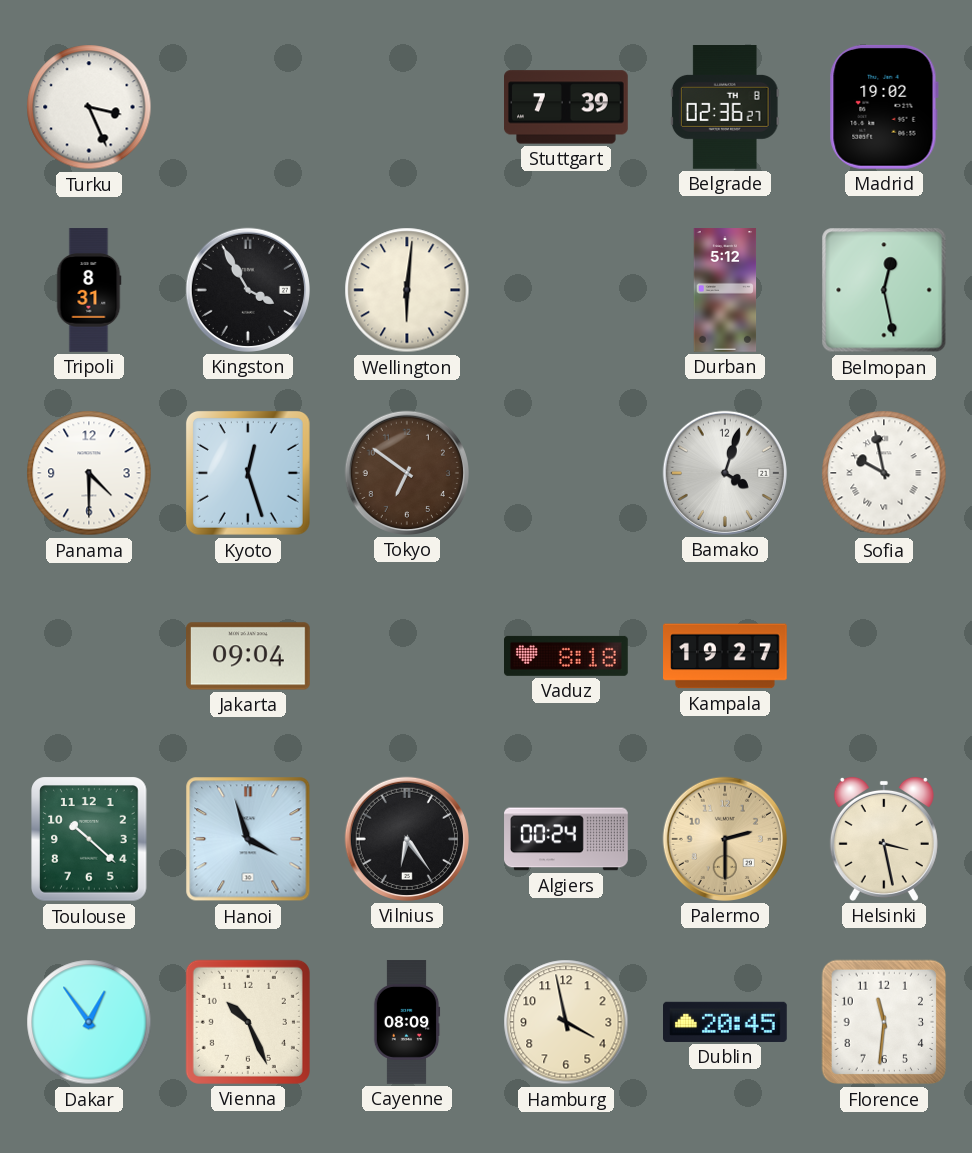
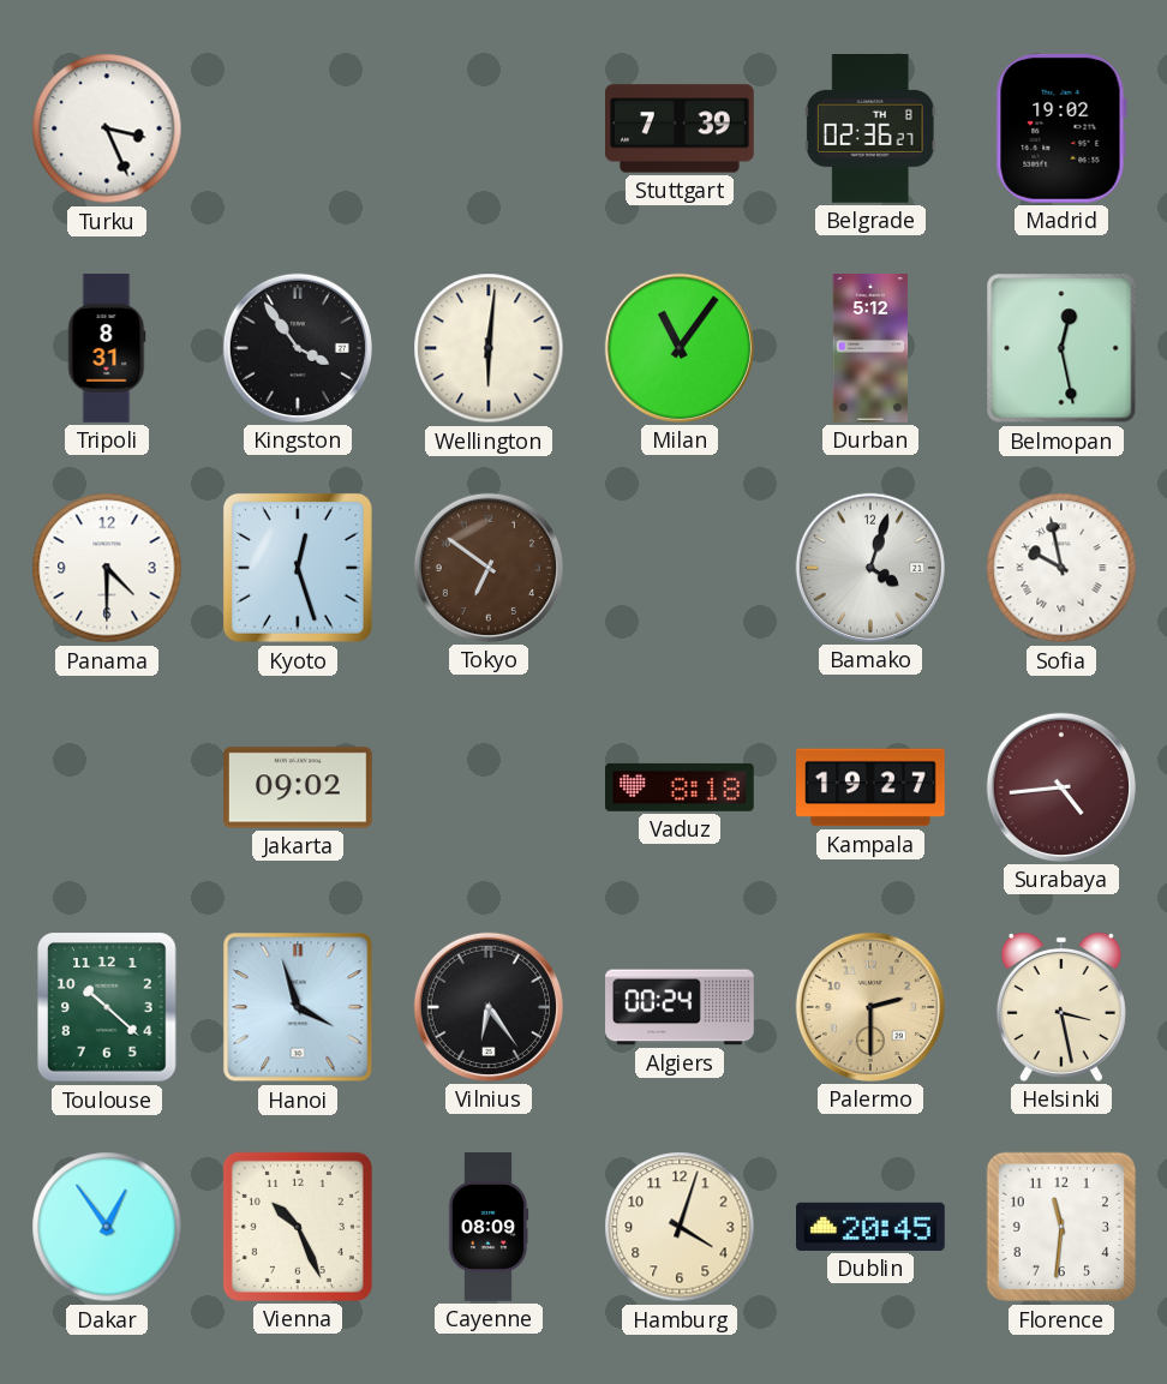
Kingston: 3:55 -> 3:54 (298, 348)
Milan: none -> 11:06 (680, 348)
Jakarta: 09:04 -> 09:02 (299, 787)
Surabaya: none -> 4:44 (1061, 787)
Hamburg: 3:58 -> 4:03 (680, 1227)
